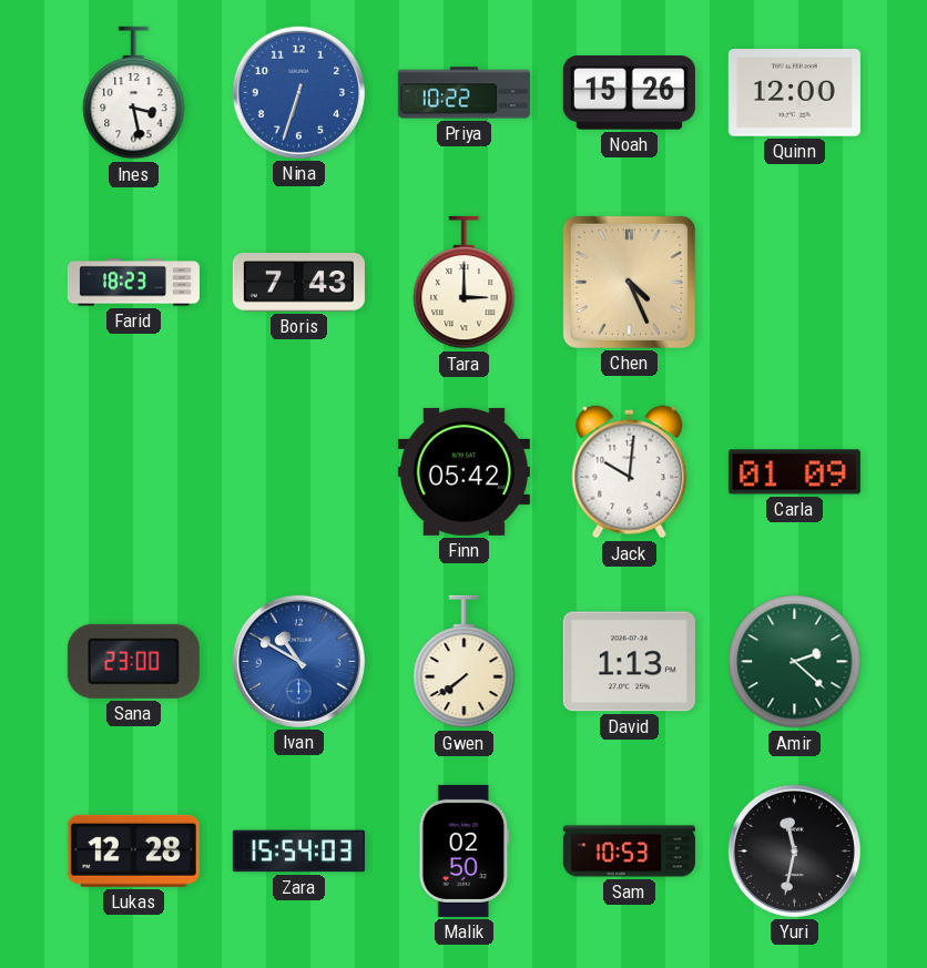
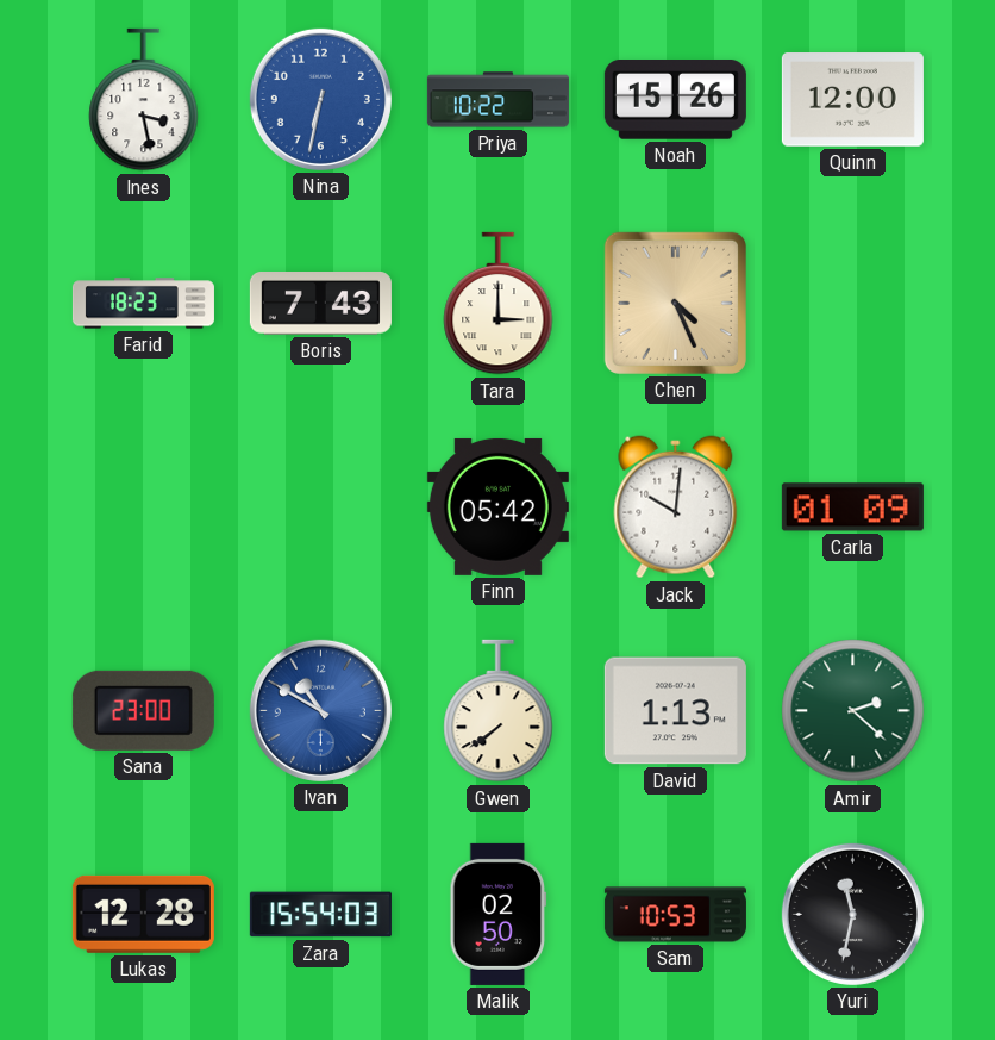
Nina: 6:33 -> 6:32 (320, 99)
